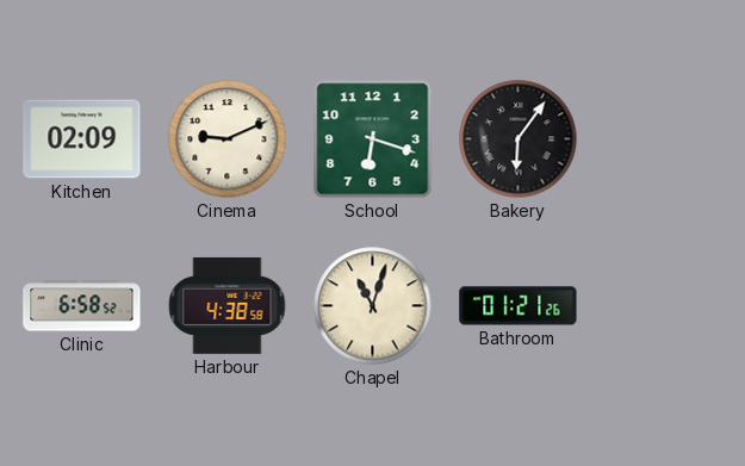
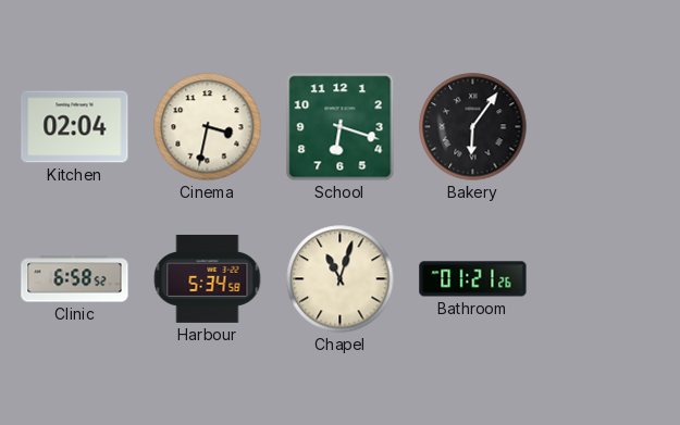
Kitchen: 02:09 -> 02:04 (75, 127)
Cinema: 9:11 -> 3:32 (208, 127)
Harbour: 4:38 -> 5:34 (208, 278)
